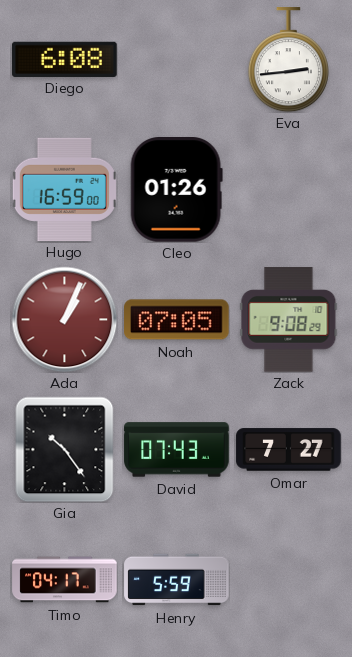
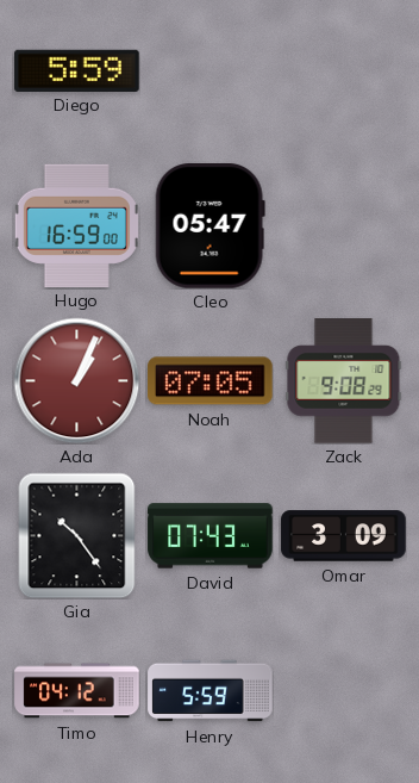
Diego: 6:08 -> 5:59 (77, 70)
Eva: 2:44 -> none (288, 60)
Cleo: 01:26 -> 05:47 (209, 226)
Omar: 7:27 -> 3:09 (344, 536)
Timo: 04:17 -> 04:12 (77, 691)
